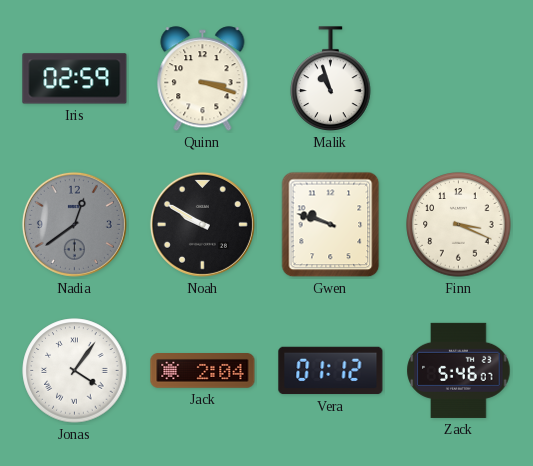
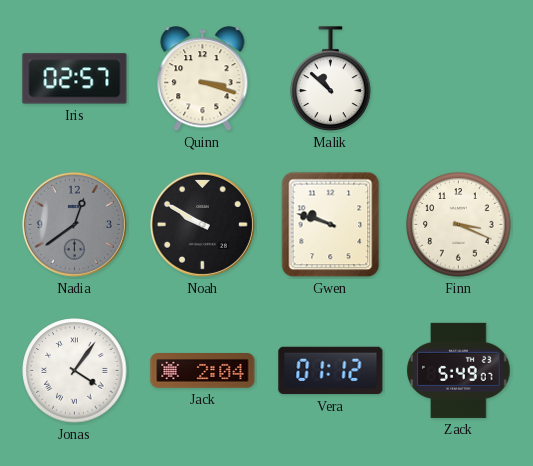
Iris: 02:59 -> 02:57 (75, 79)
Malik: 10:57 -> 10:52 (331, 79)
Zack: 5:46 -> 5:49 (459, 370)
